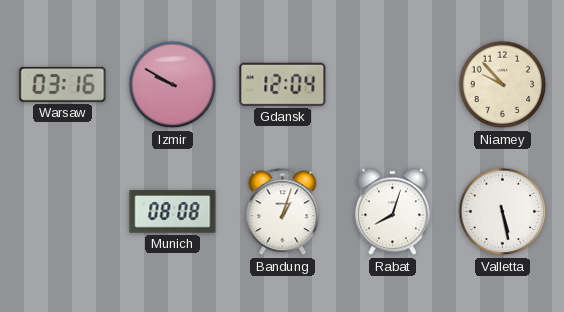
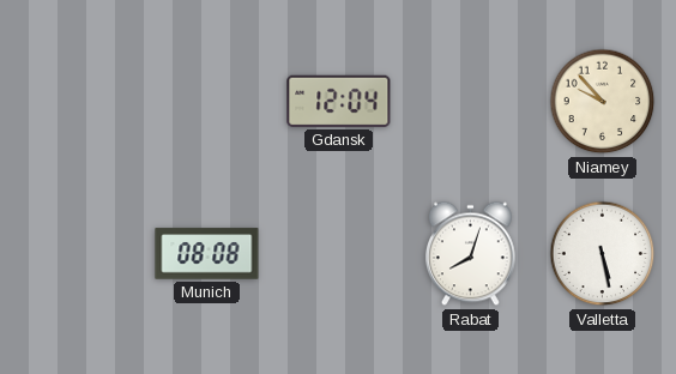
Warsaw: 03:16 -> none (63, 84)
Izmir: 9:50 -> none (173, 85)
Bandung: 1:03 -> none (283, 212)
